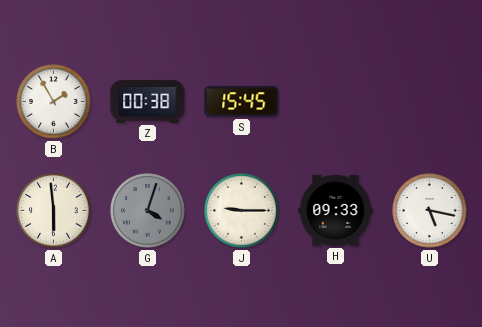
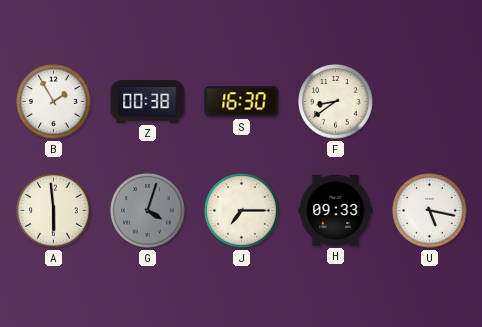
S: 15:45 -> 16:30 (242, 102)
F: none -> 8:39 (336, 102)
J: 9:15 -> 7:15 (242, 211)
